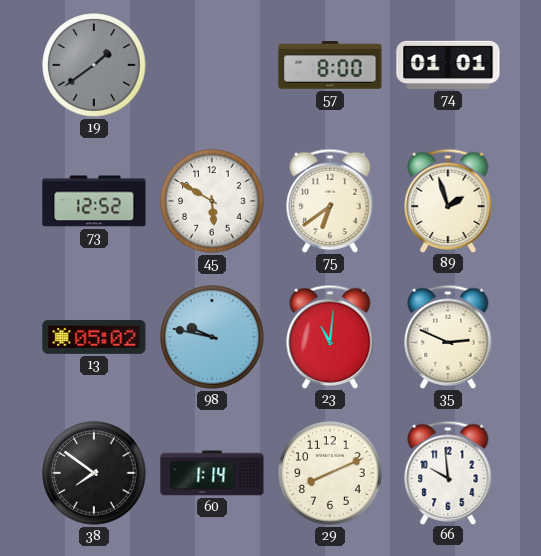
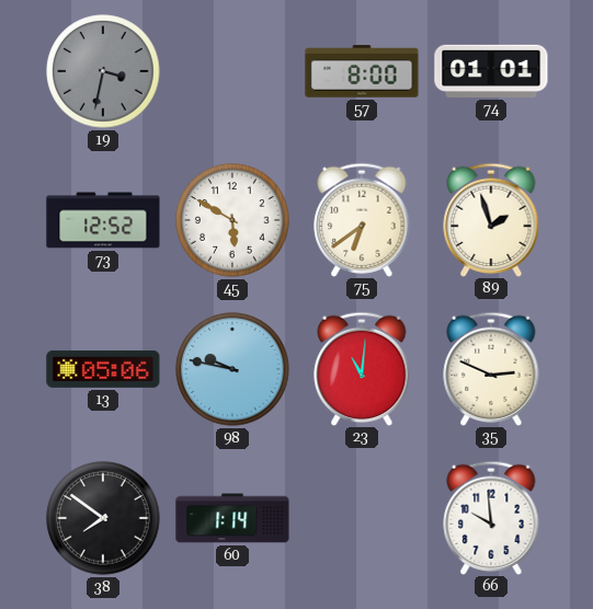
19: 1:39 -> 3:32 (103, 71)
13: 05:02 -> 05:06 (103, 369)
29: 8:11 -> none (330, 473)
